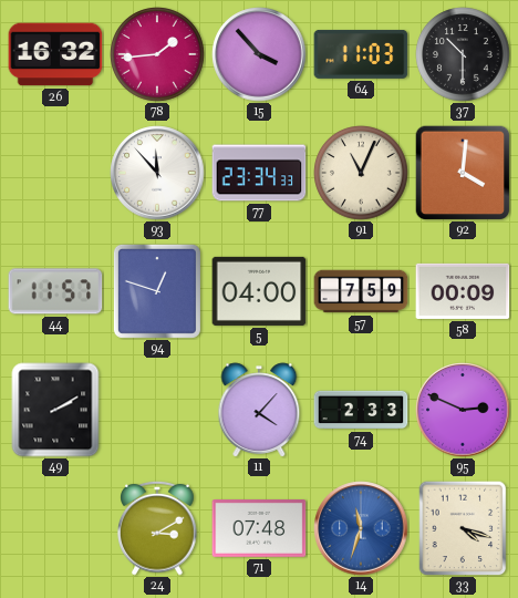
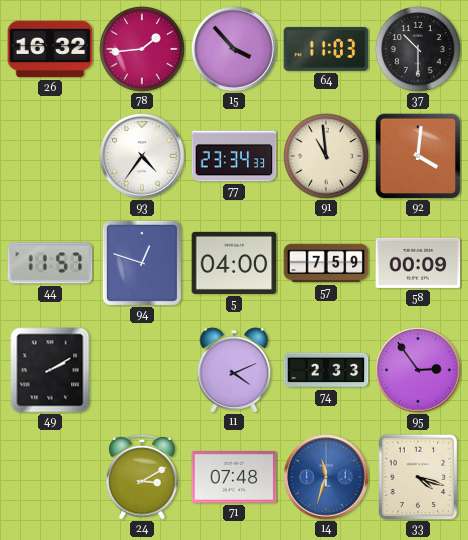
93: 11:53 -> 4:36 (142, 156)
91: 11:04 -> 10:59 (326, 156)
11: 4:07 -> 4:11 (234, 370)
95: 2:49 -> 2:54 (418, 370)
